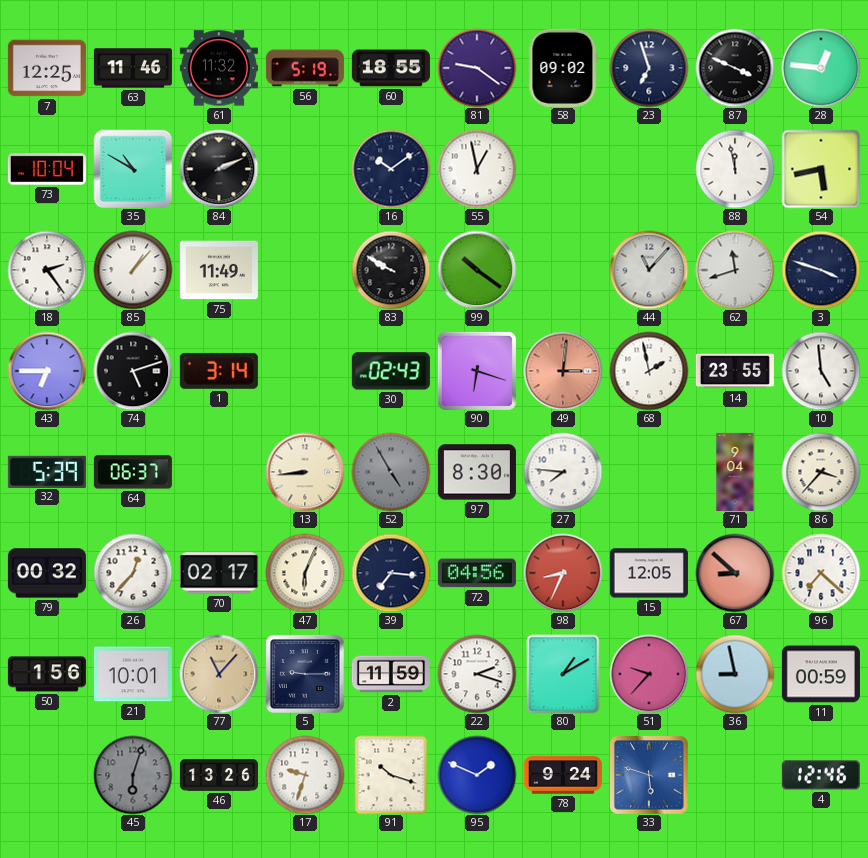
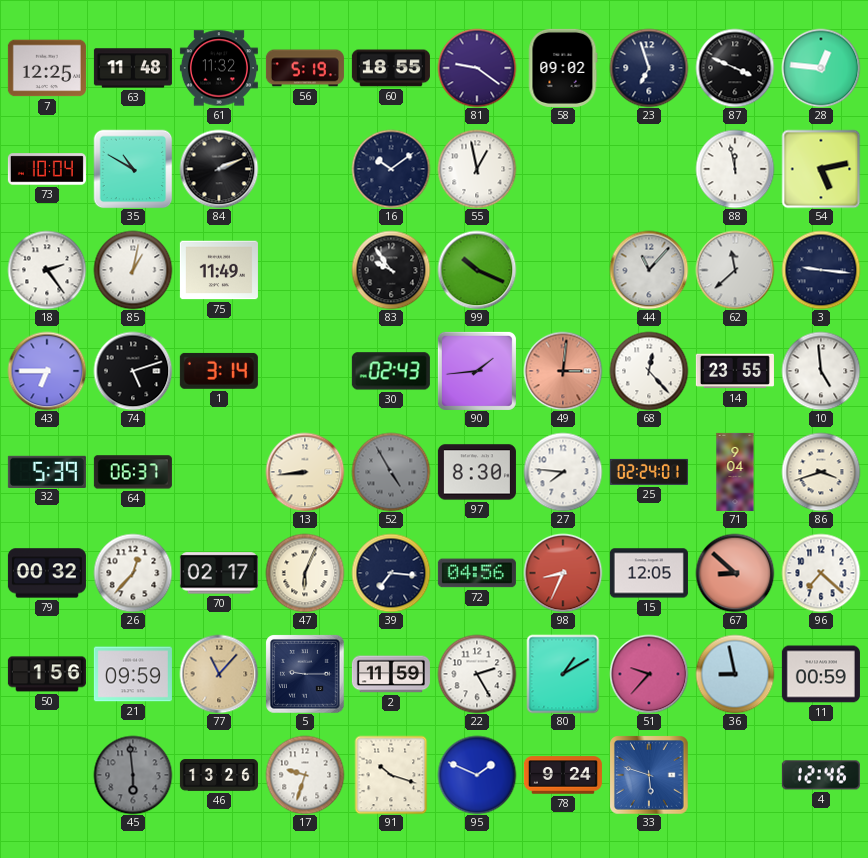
63: 11:46 -> 11:48 (133, 68)
54: 5:43 -> 5:13 (821, 169)
85: 1:07 -> 1:02 (133, 270)
83: 9:50 -> 9:54 (391, 270)
99: 10:21 -> 10:19 (477, 270)
62: 11:42 -> 11:38 (735, 270)
3: 3:48 -> 9:16 (821, 270)
90: 6:18 -> 1:44 (477, 371)
68: 1:58 -> 12:23 (649, 371)
25: none -> 02:24 (649, 472)
86: 3:37 -> 3:42 (821, 472)
21: 10:01 -> 09:59 (133, 674)
22: 2:18 -> 2:25 (477, 674)
45: 6:03 -> 5:59 (133, 775)
